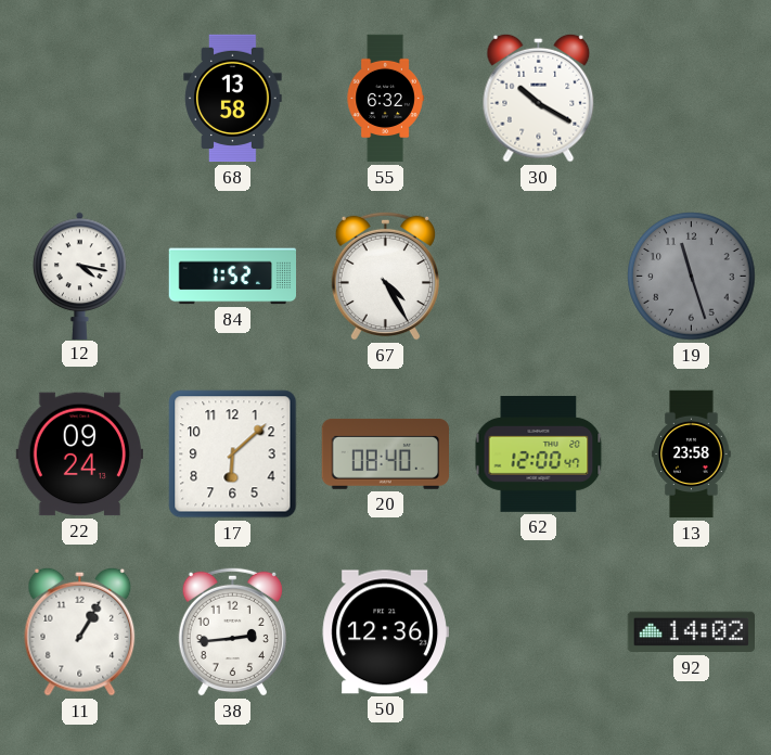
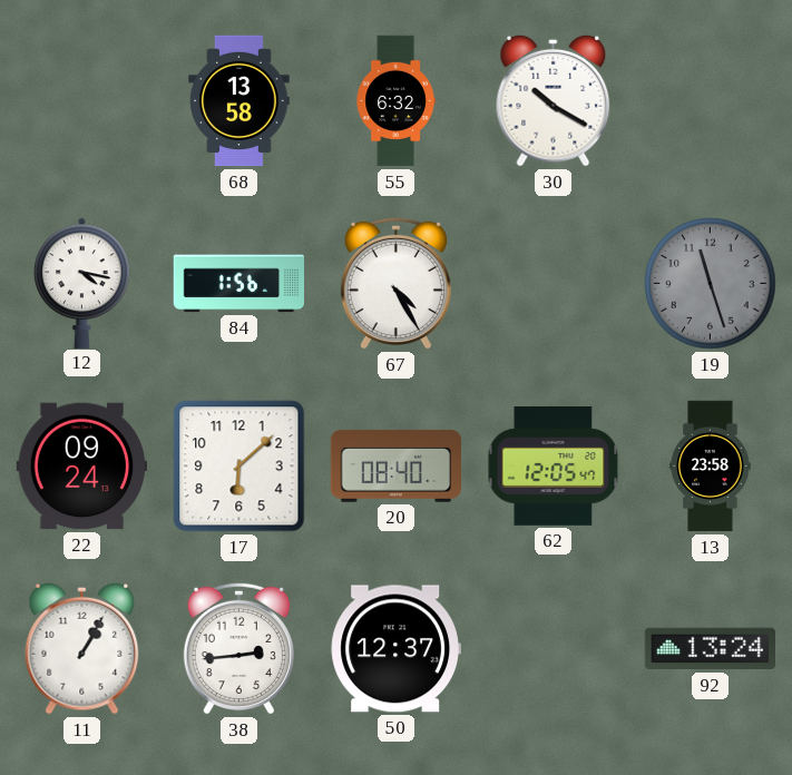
84: 1:52 -> 1:56 (239, 284)
62: 12:00 -> 12:05 (554, 465)
50: 12:36 -> 12:37 (395, 649)
92: 14:02 -> 13:24 (710, 649)
